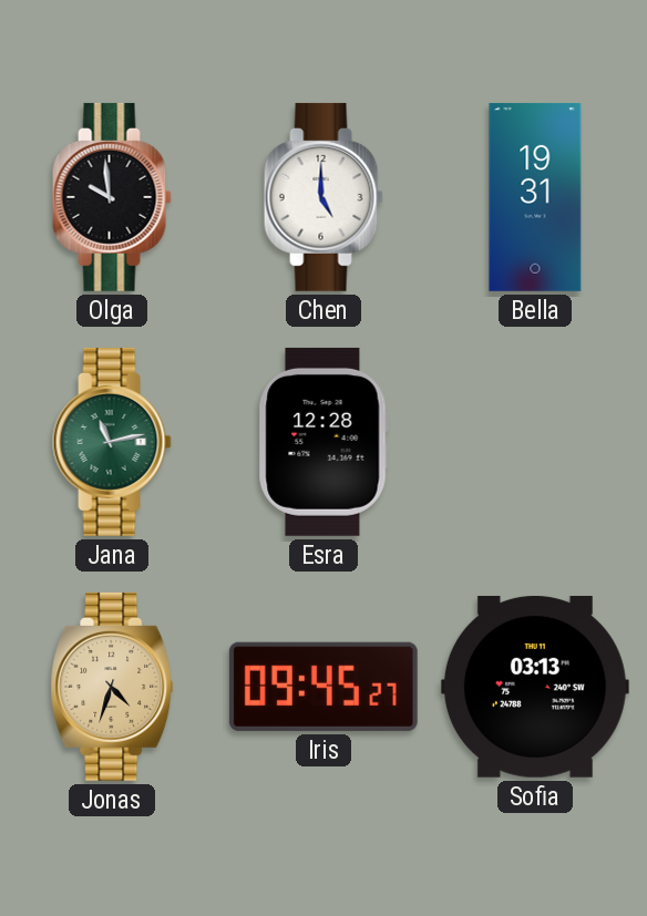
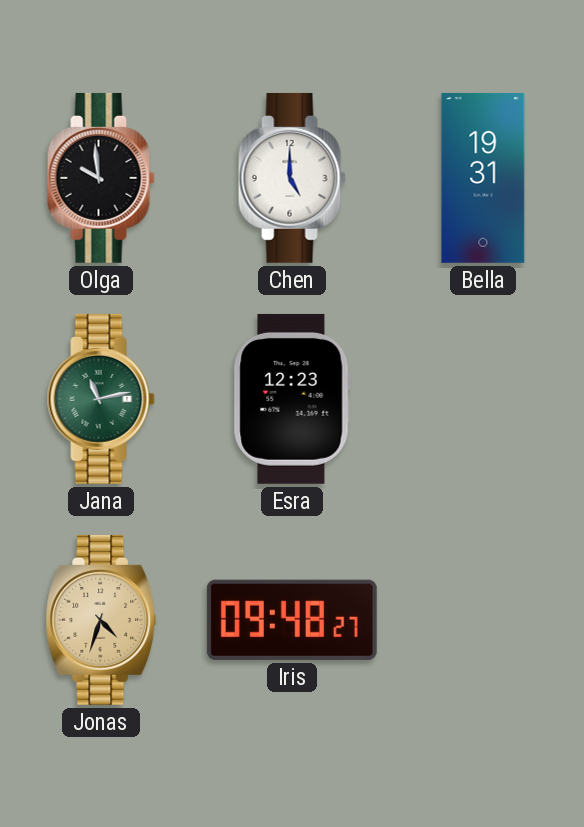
Esra: 12:28 -> 12:23 (292, 399)
Iris: 09:45 -> 09:48 (292, 620)
Sofia: 03:13 -> none (535, 687)
